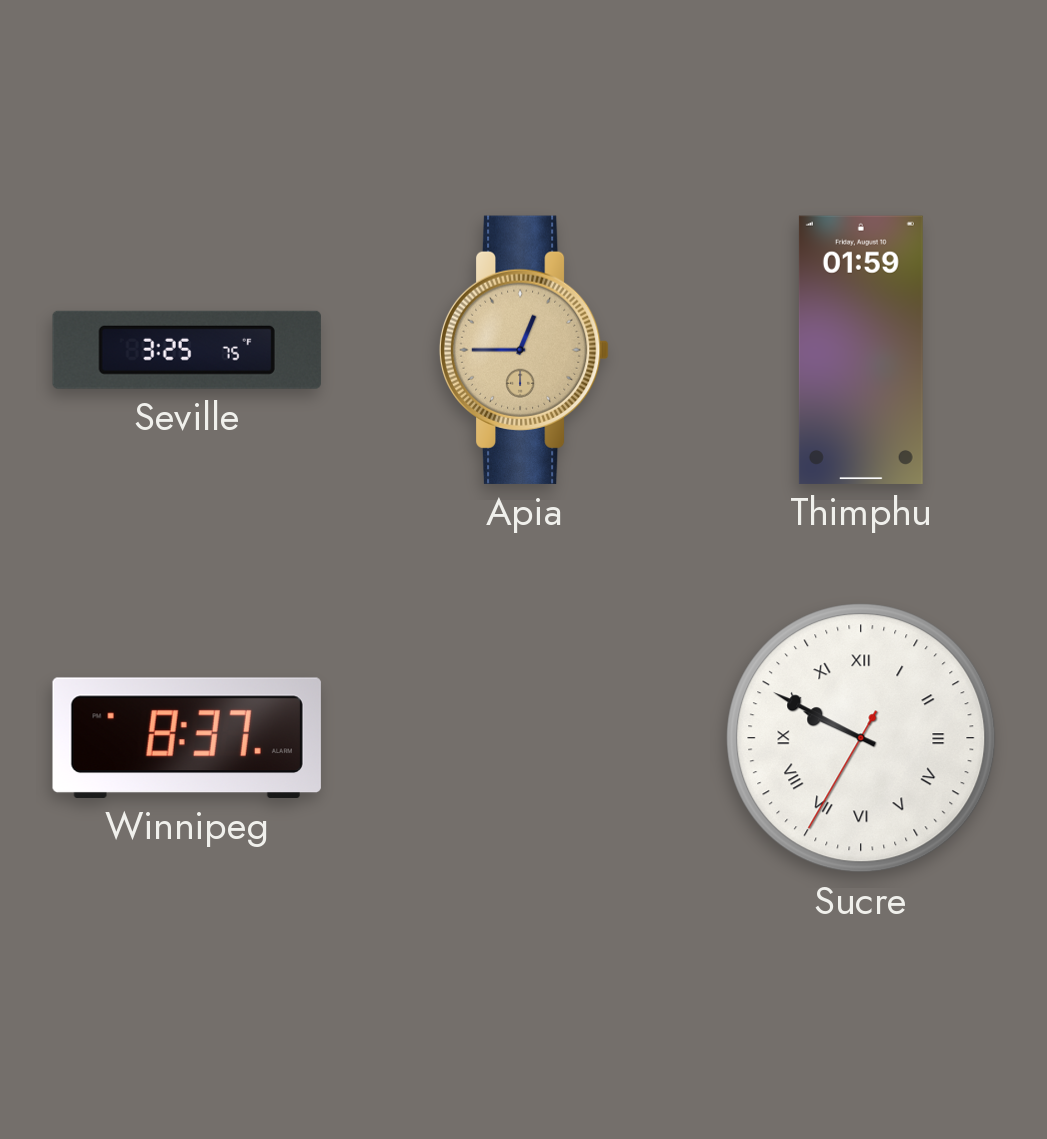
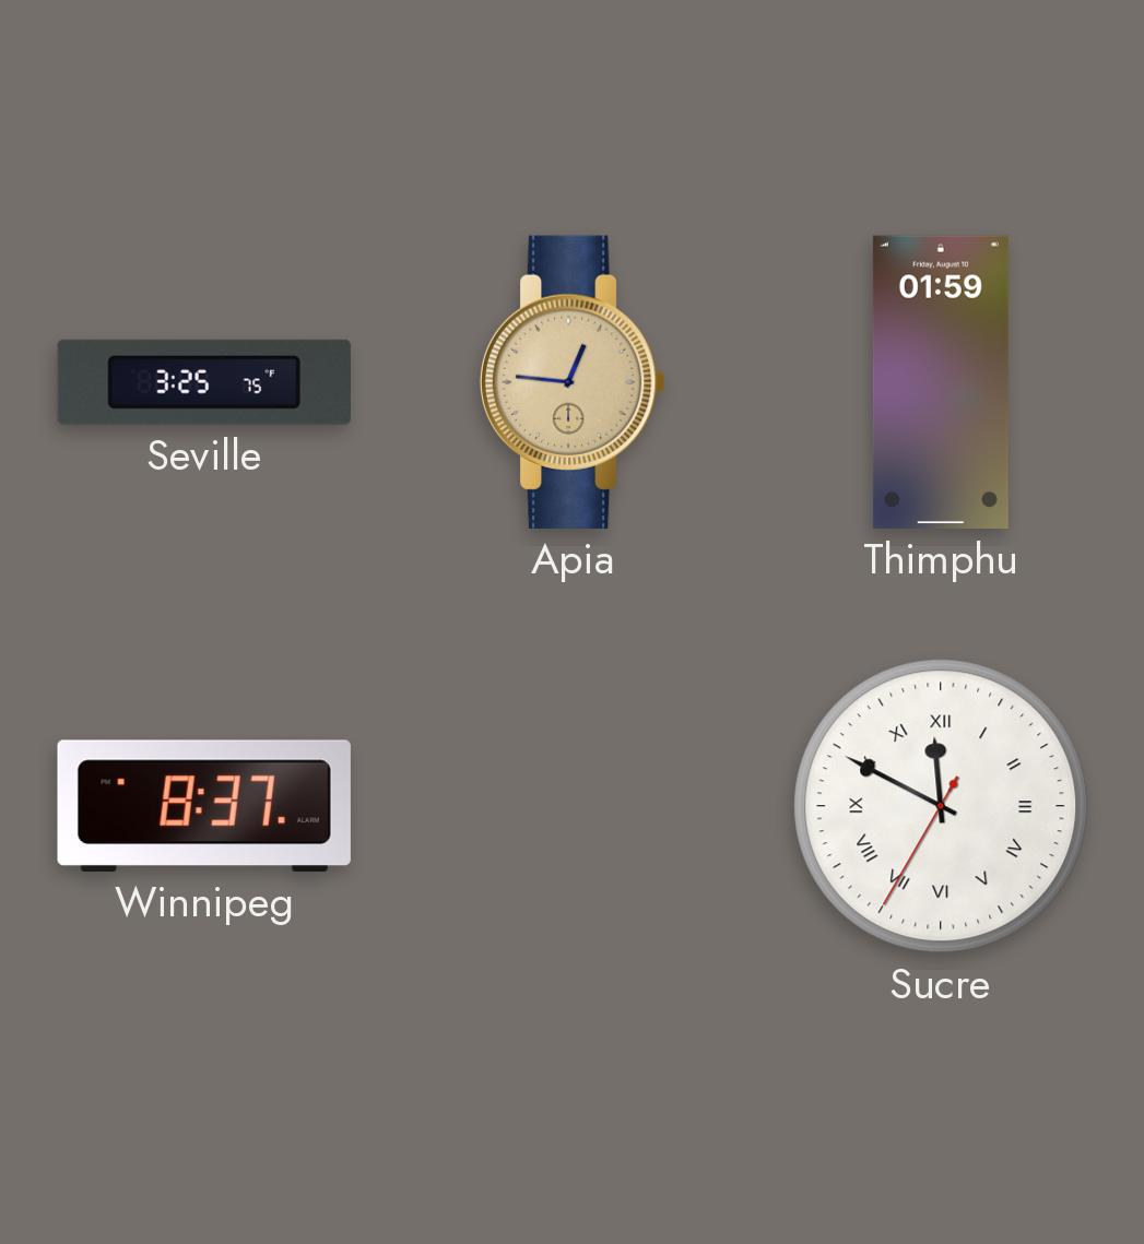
Apia: 12:45 -> 12:46 (573, 382)
Sucre: 9:49 -> 11:49 (941, 806)
